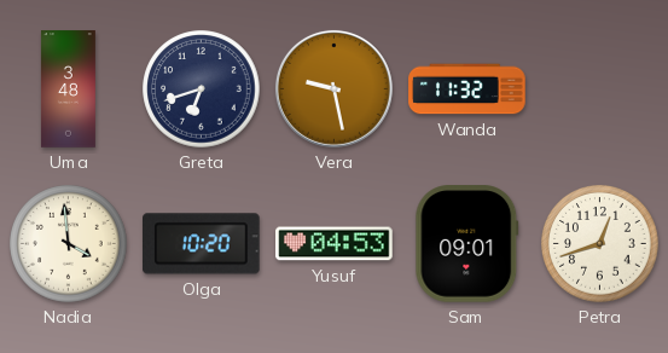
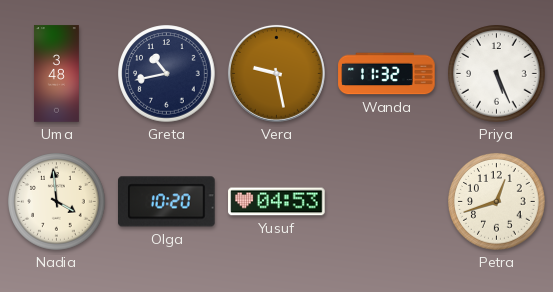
Greta: 6:42 -> 10:43 (167, 74)
Priya: none -> 5:26 (497, 74)
Sam: 09:01 -> none (467, 244)
